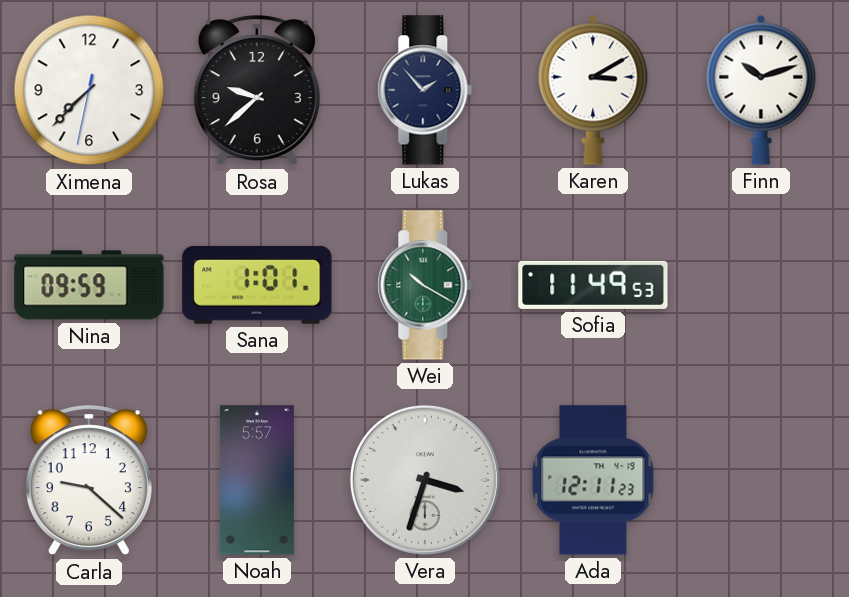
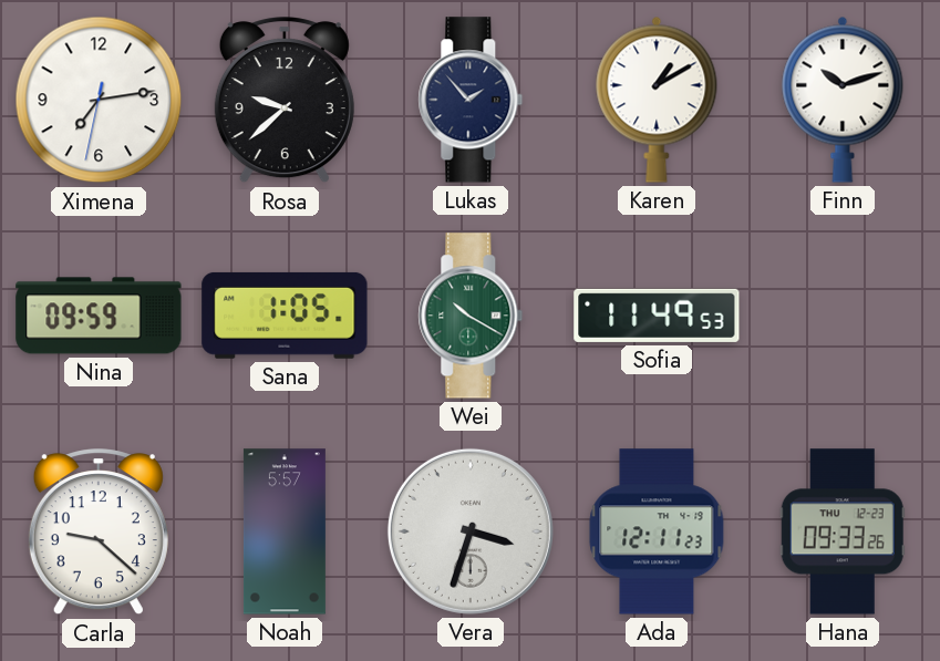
Ximena: 7:37 -> 7:13 (99, 100)
Karen: 3:10 -> 1:10 (657, 100)
Sana: 1:01 -> 1:05 (285, 316)
Hana: none -> 09:33 (843, 531)
